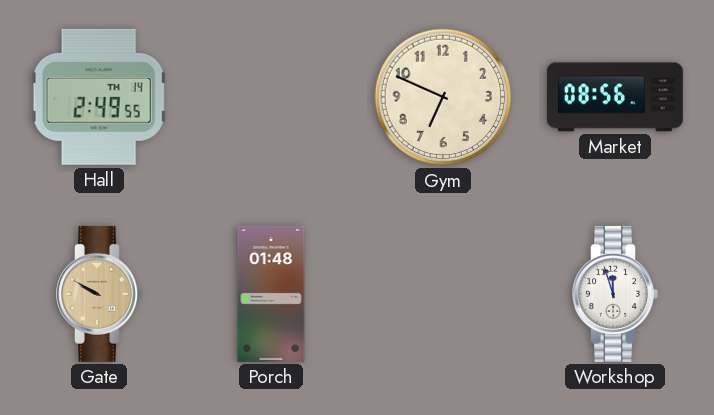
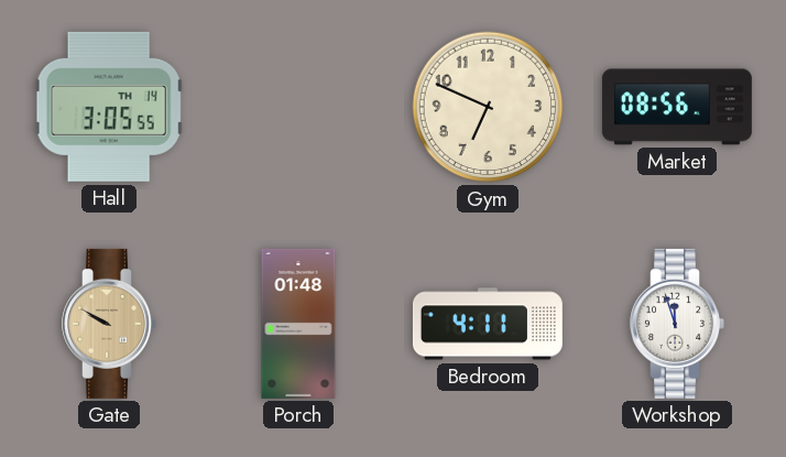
Hall: 2:49 -> 3:05 (109, 107)
Bedroom: none -> 4:11 (488, 324)
